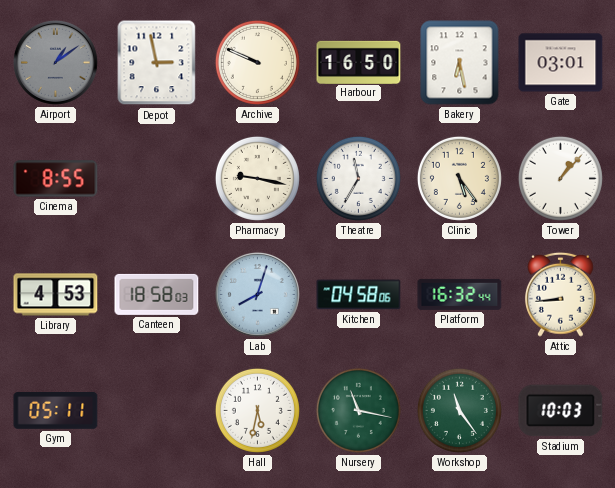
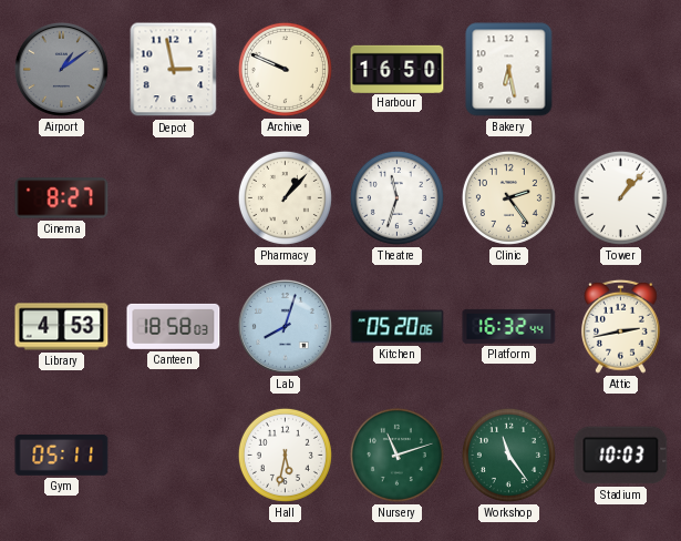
Gate: 03:01 -> none (561, 63)
Cinema: 8:55 -> 8:27 (62, 198)
Pharmacy: 9:17 -> 1:07 (285, 197)
Theatre: 11:35 -> 11:33 (396, 197)
Clinic: 5:24 -> 2:24 (508, 197)
Kitchen: 04:58 -> 05:20 (398, 327)
Attic: 8:44 -> 2:43 (620, 326)
Nursery: 11:17 -> 11:12 (396, 455)
